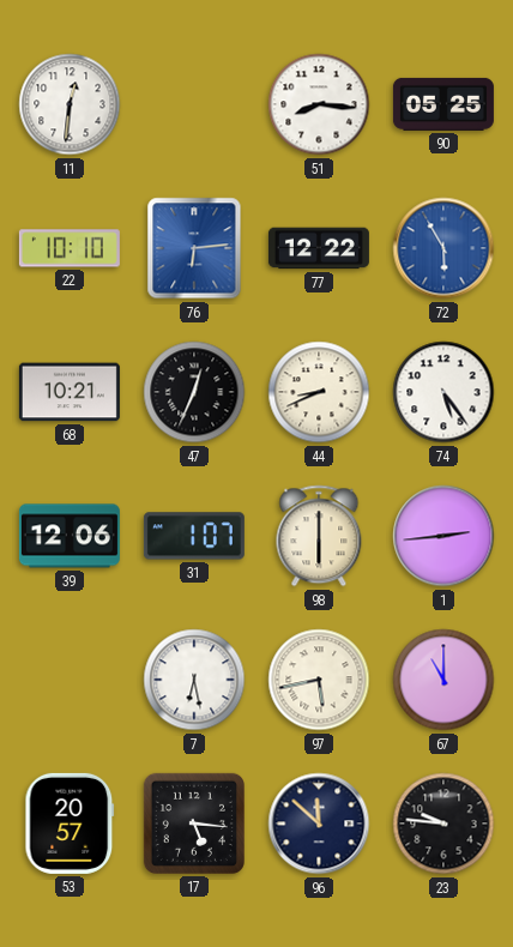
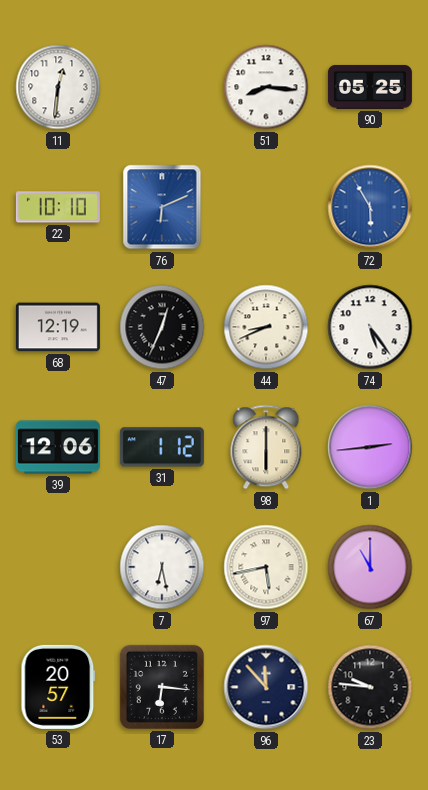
76: 6:14 -> 6:11 (162, 207)
77: 12:22 -> none (319, 248)
68: 10:21 -> 12:19 (58, 327)
31: 1:07 -> 1:12 (162, 447)
17: 5:16 -> 6:16 (162, 687)
96: 11:52 -> 11:53 (266, 687)
